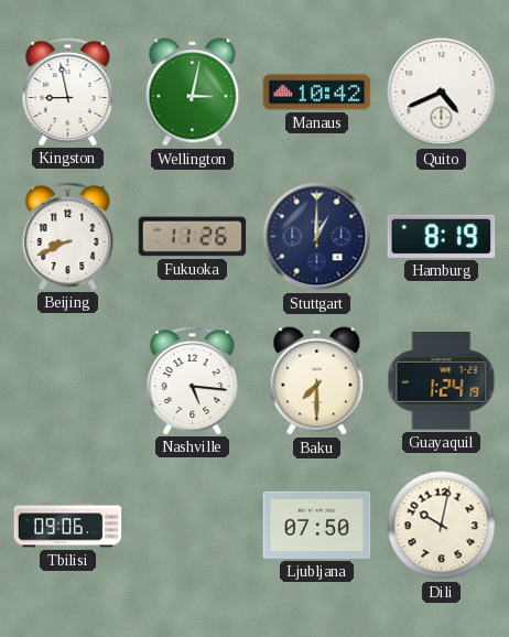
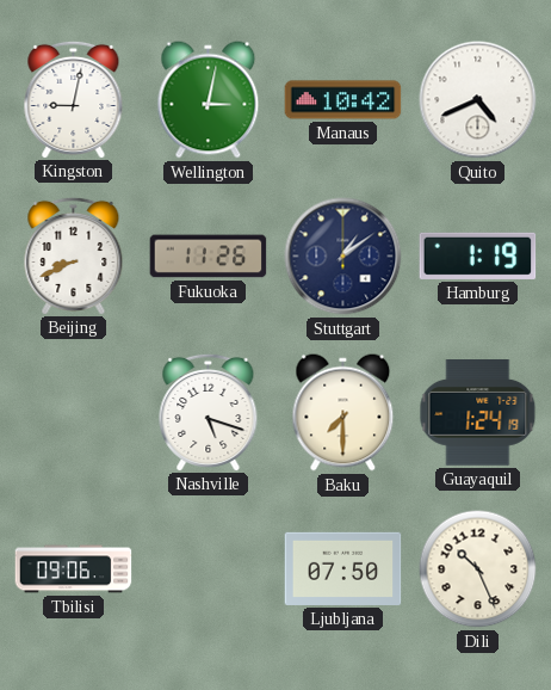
Kingston: 8:58 -> 9:02 (74, 99)
Stuttgart: 1:00 -> 1:09 (343, 257)
Hamburg: 8:19 -> 1:19 (478, 255)
Nashville: 5:16 -> 5:18 (209, 412)
Dili: 10:02 -> 10:26 (478, 569)
